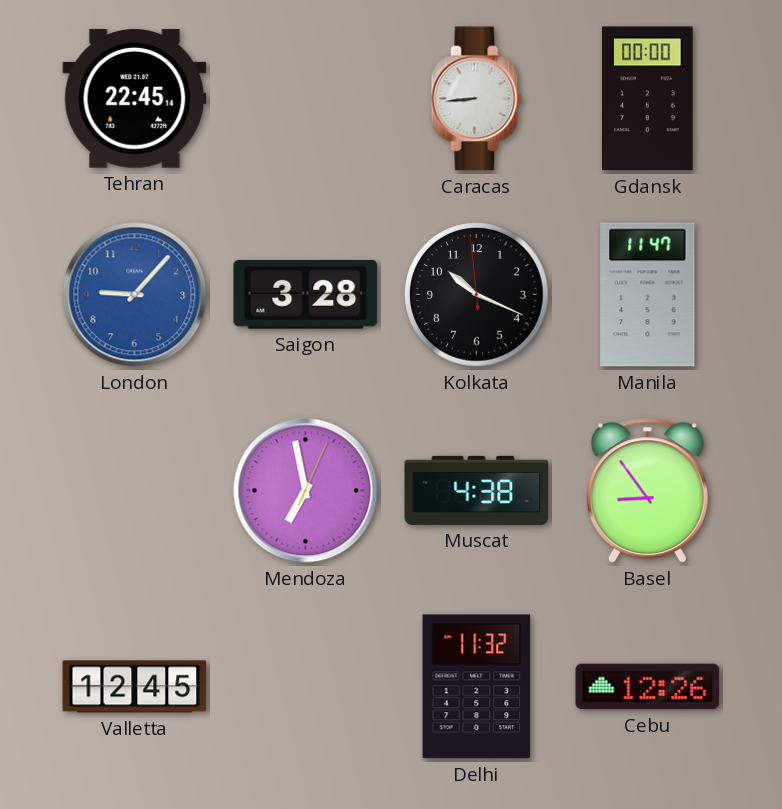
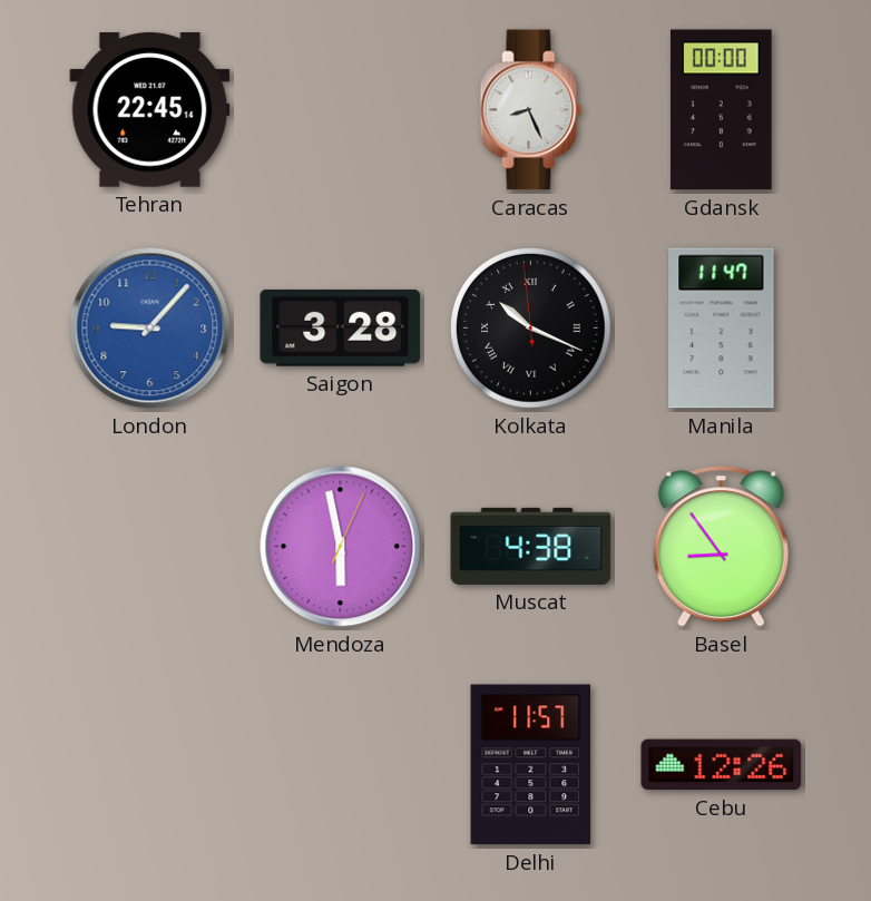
Caracas: 8:44 -> 8:26 (531, 110)
Kolkata numerals: Arabic -> Roman (531, 329)
Mendoza: 6:58 -> 5:58 (341, 547)
Valletta: 12:45 -> none (135, 687)
Delhi: 11:32 -> 11:57 (531, 765)
